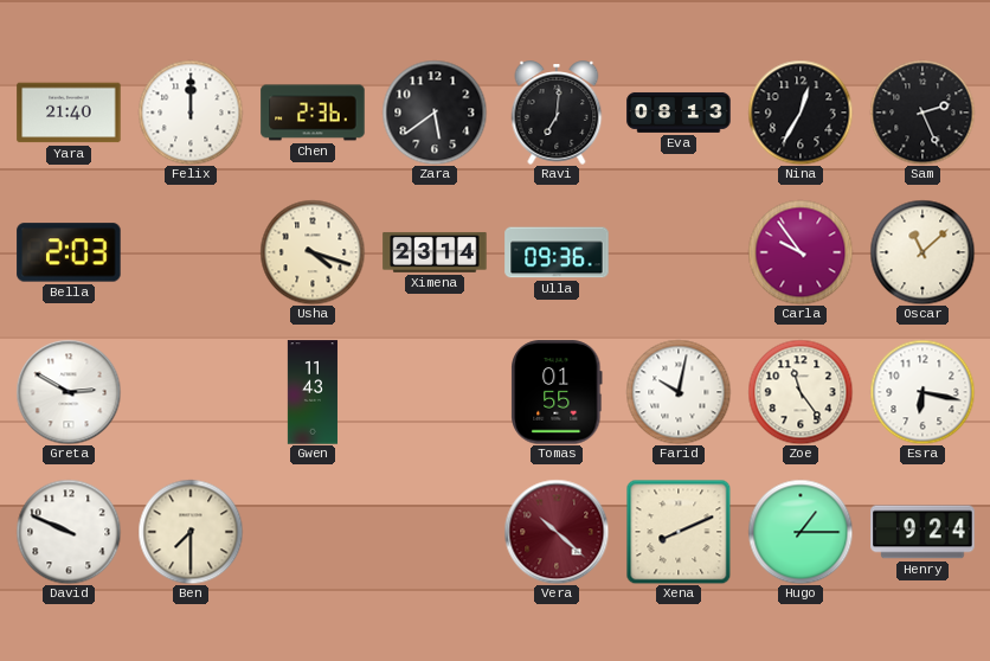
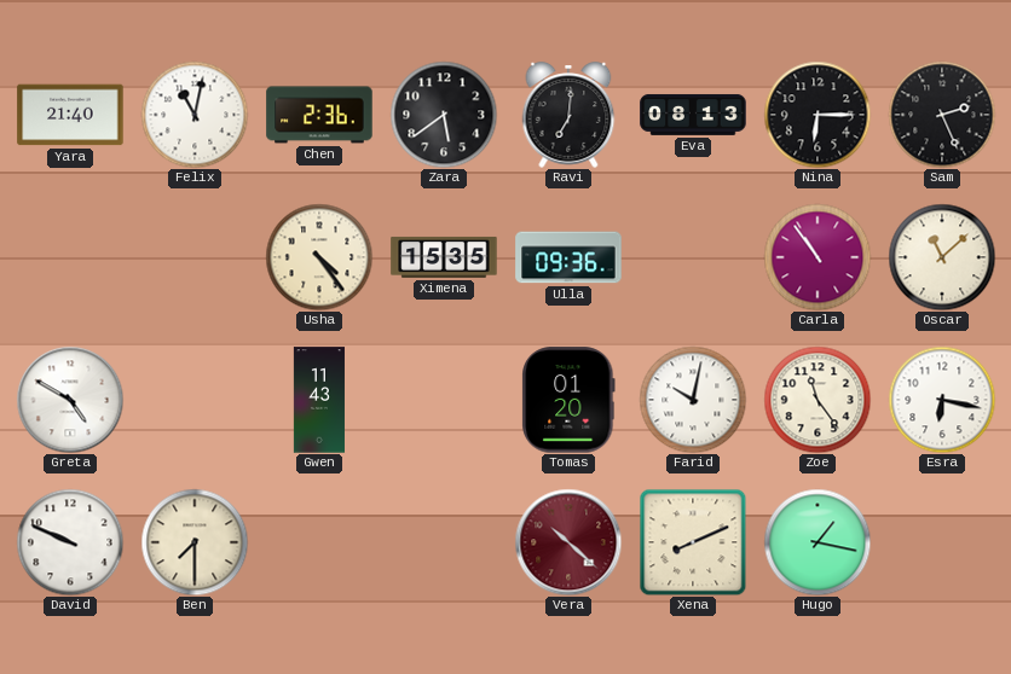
Felix: 12:00 -> 11:02 (195, 115)
Nina: 12:35 -> 6:15 (818, 115)
Bella: 2:03 -> none (69, 252)
Usha: 4:18 -> 4:24 (319, 257)
Ximena: 23:14 -> 15:35 (444, 257)
Carla: 9:54 -> 10:54 (818, 257)
Greta: 2:50 -> 4:50 (70, 400)
Tomas: 01:55 -> 01:20 (568, 400)
Hugo: 1:15 -> 1:17 (818, 542)
Henry: 9:24 -> none (922, 532)
